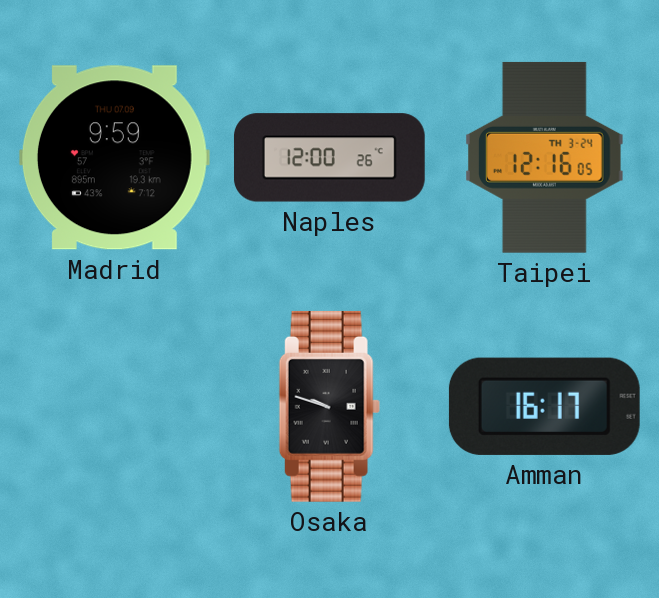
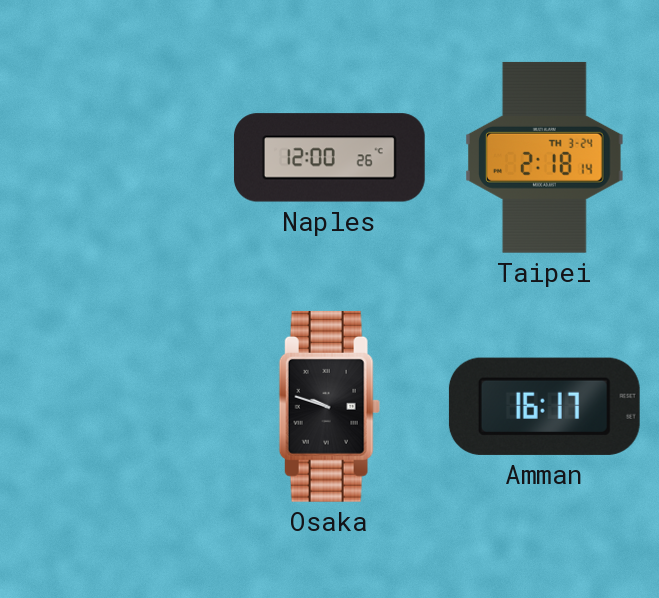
Madrid: 9:59 -> none (114, 158)
Taipei: 12:16 -> 2:18 (545, 157)
